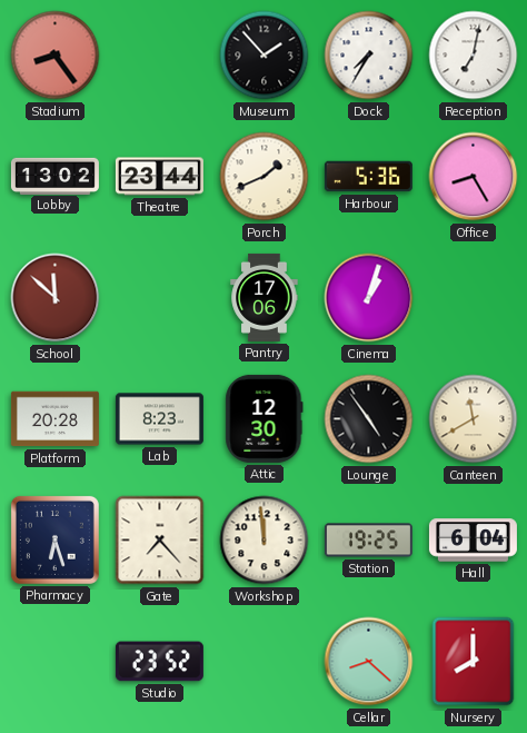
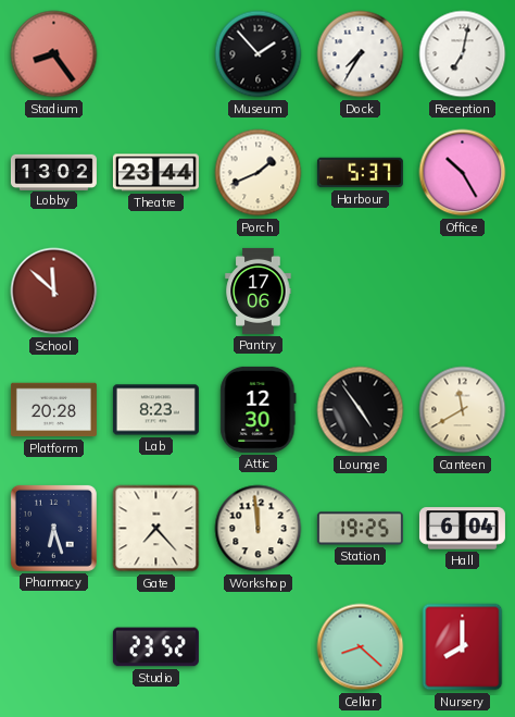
Harbour: 5:36 -> 5:37 (360, 173)
Office: 8:25 -> 10:25 (463, 173)
Cinema: 1:03 -> none (369, 298)
